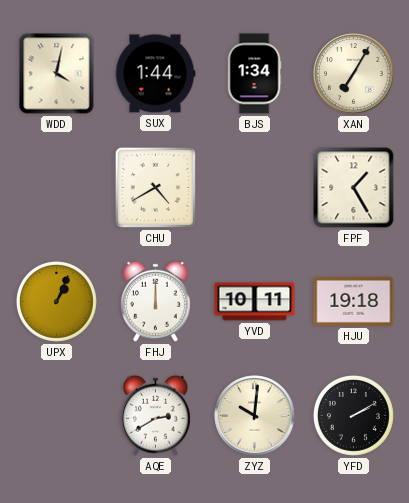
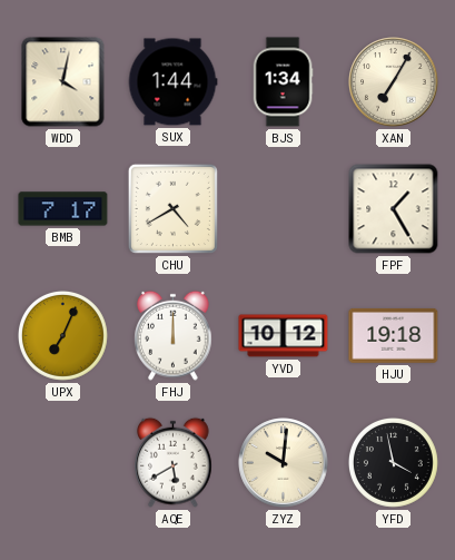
BMB: none -> 7:17 (63, 209)
UPX: 1:04 -> 7:04 (62, 335)
YVD: 10:11 -> 10:12 (284, 336)
AQE: 2:40 -> 5:40 (174, 462)
YFD: 2:10 -> 3:58 (393, 462)
